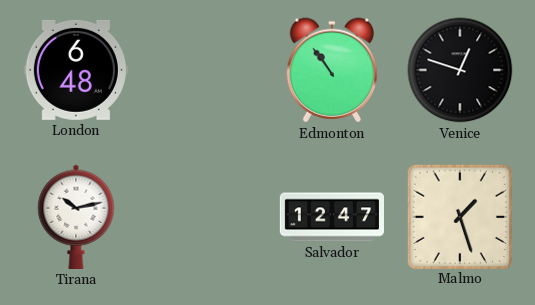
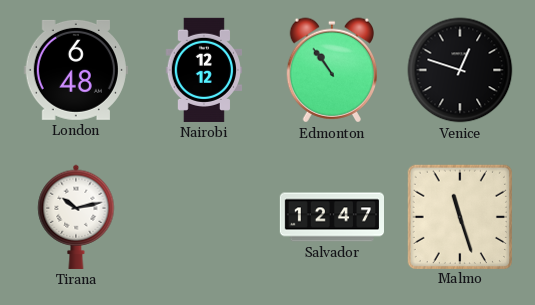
Nairobi: none -> 12:12 (203, 70)
Malmo: 1:27 -> 11:27 (459, 216)
